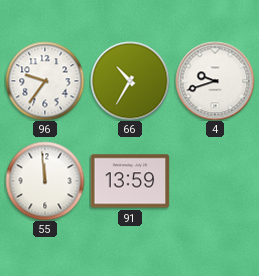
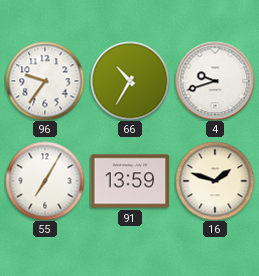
55: 11:59 -> 7:05 (45, 181)
16: none -> 1:48 (215, 181)
